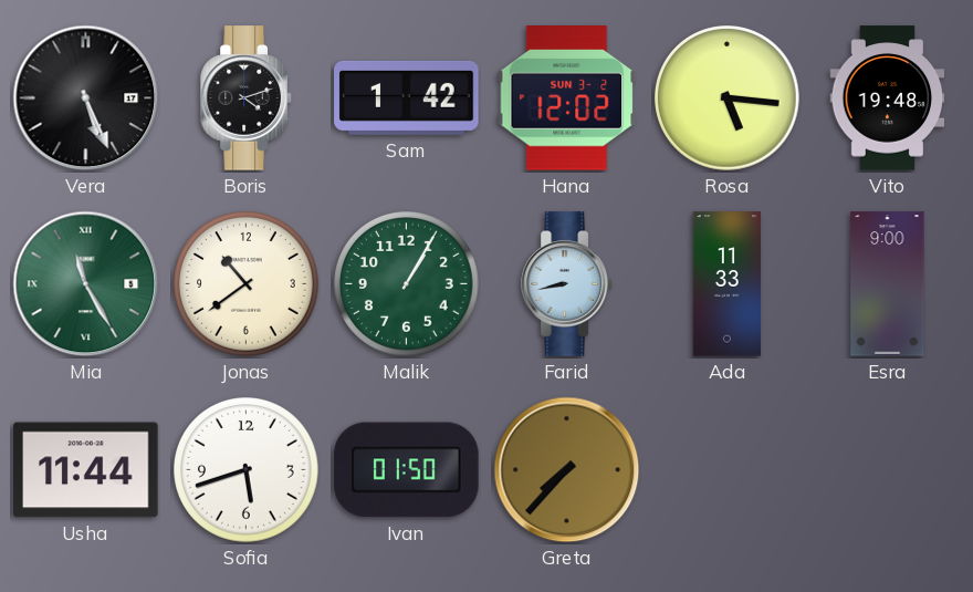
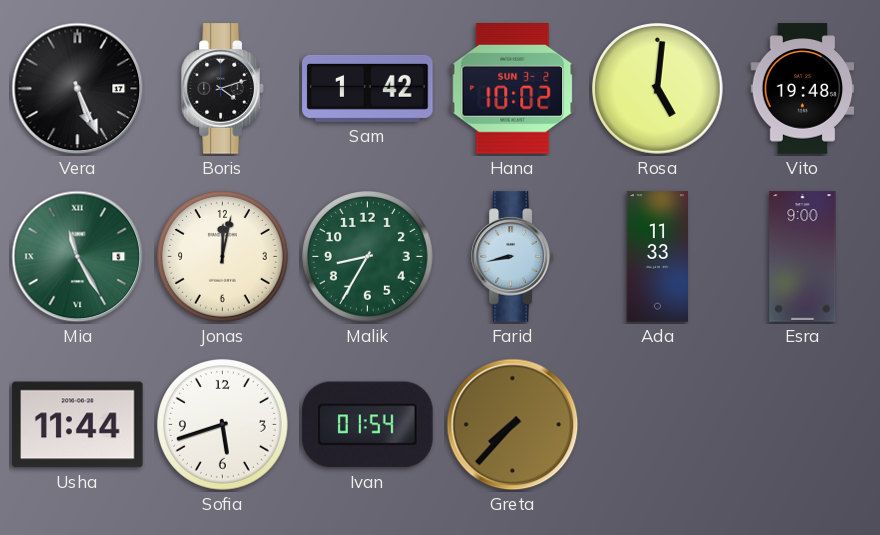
Hana: 12:02 -> 10:02 (513, 89)
Rosa: 5:16 -> 5:01 (658, 89)
Jonas: 10:39 -> 12:02 (223, 257)
Malik: 1:05 -> 8:35 (368, 257)
Ivan: 01:50 -> 01:54 (368, 425)
